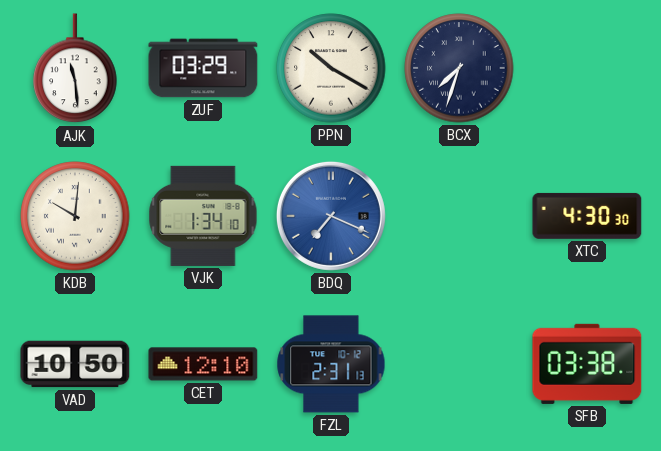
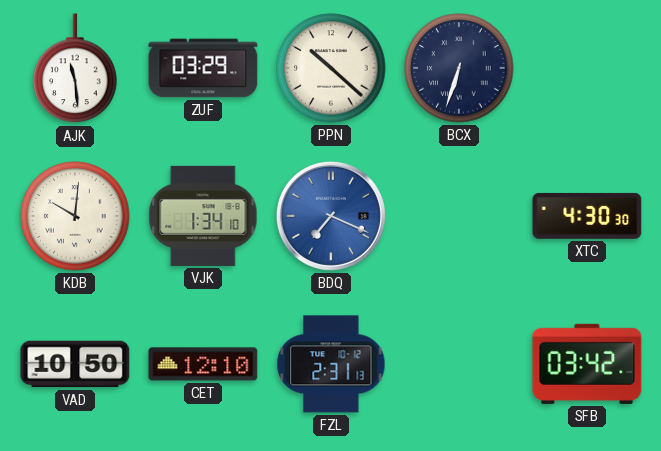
PPN: 10:20 -> 10:22 (331, 68)
BCX: 7:33 -> 6:33 (459, 68)
SFB: 03:38 -> 03:42 (587, 364)
